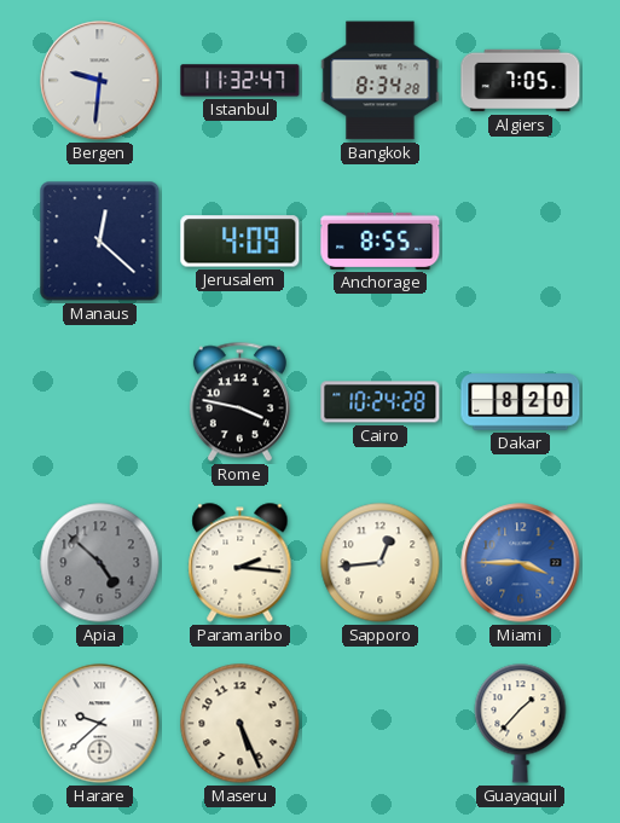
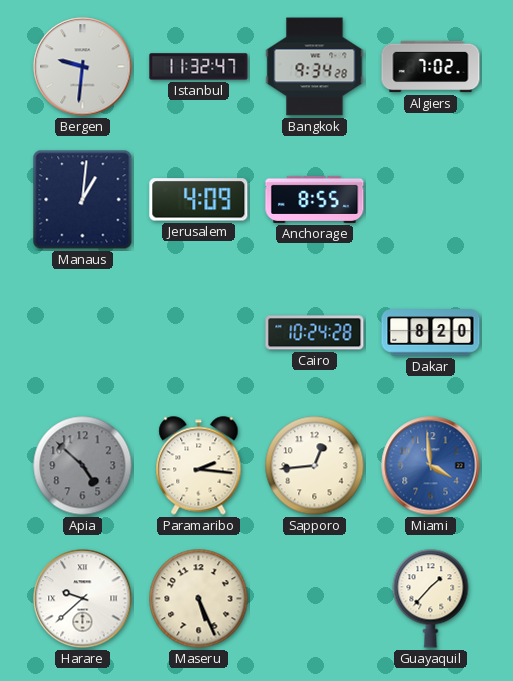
Bangkok: 8:34 -> 9:34 (315, 67)
Algiers: 7:05 -> 7:02 (431, 67)
Manaus: 12:22 -> 1:01 (83, 200)
Rome: 3:47 -> none (239, 402)
Miami: 3:45 -> 3:59 (431, 466)
